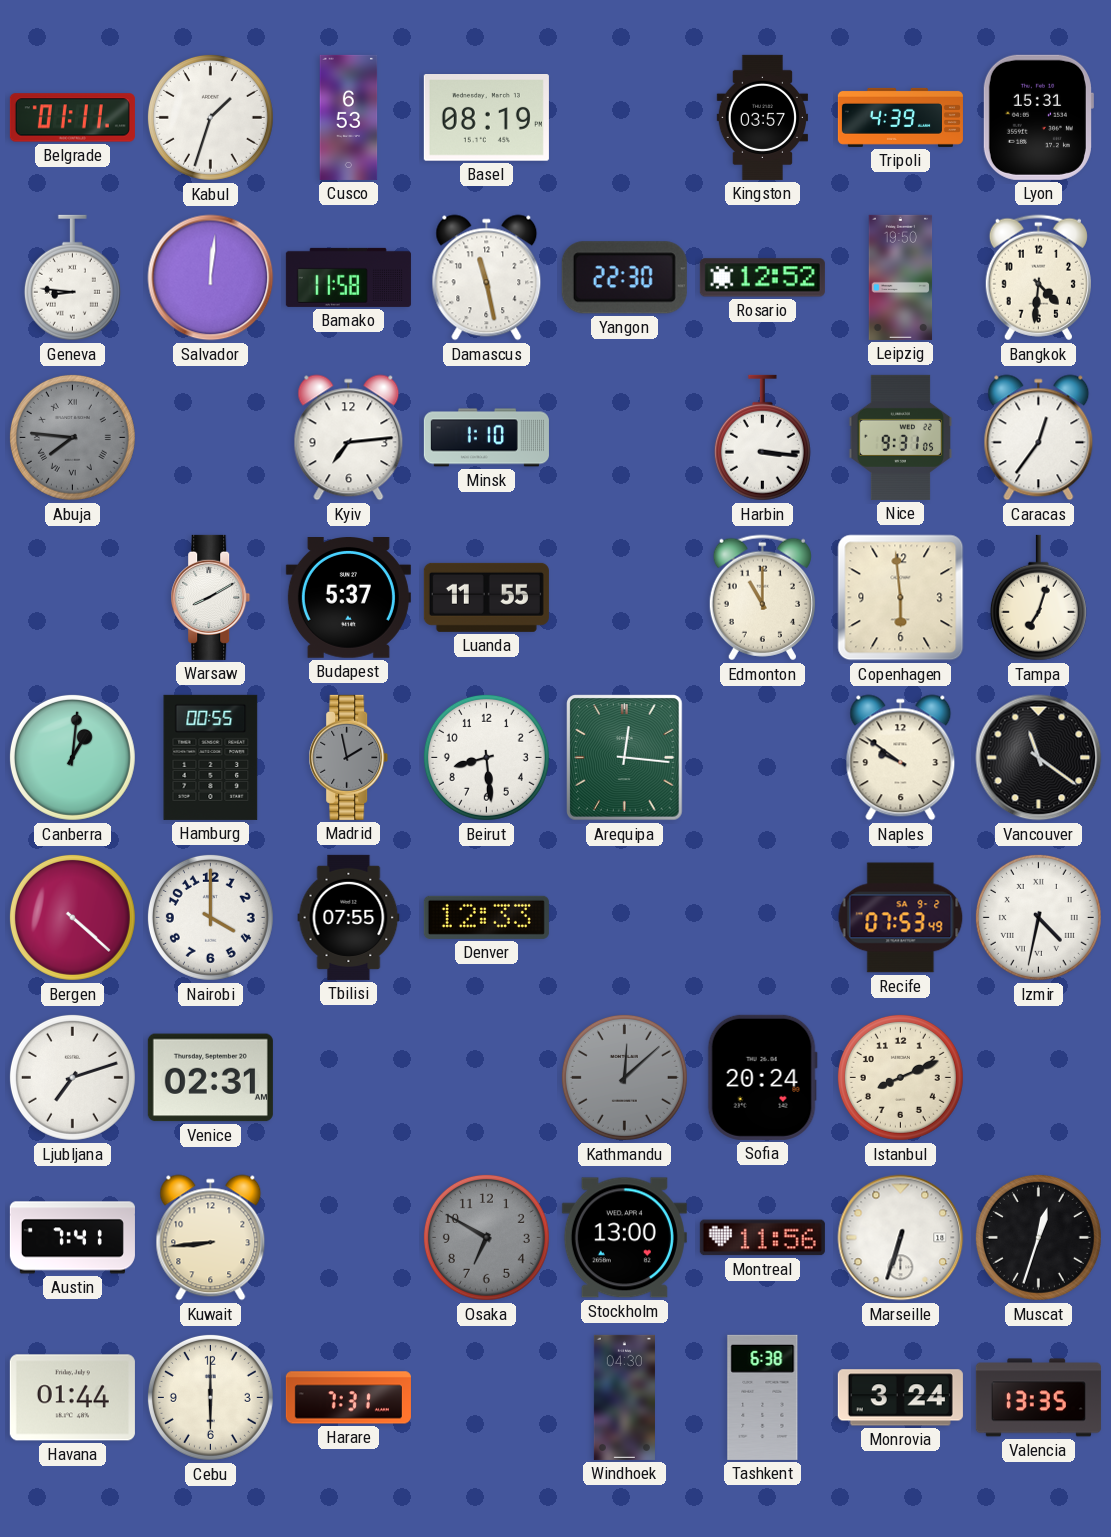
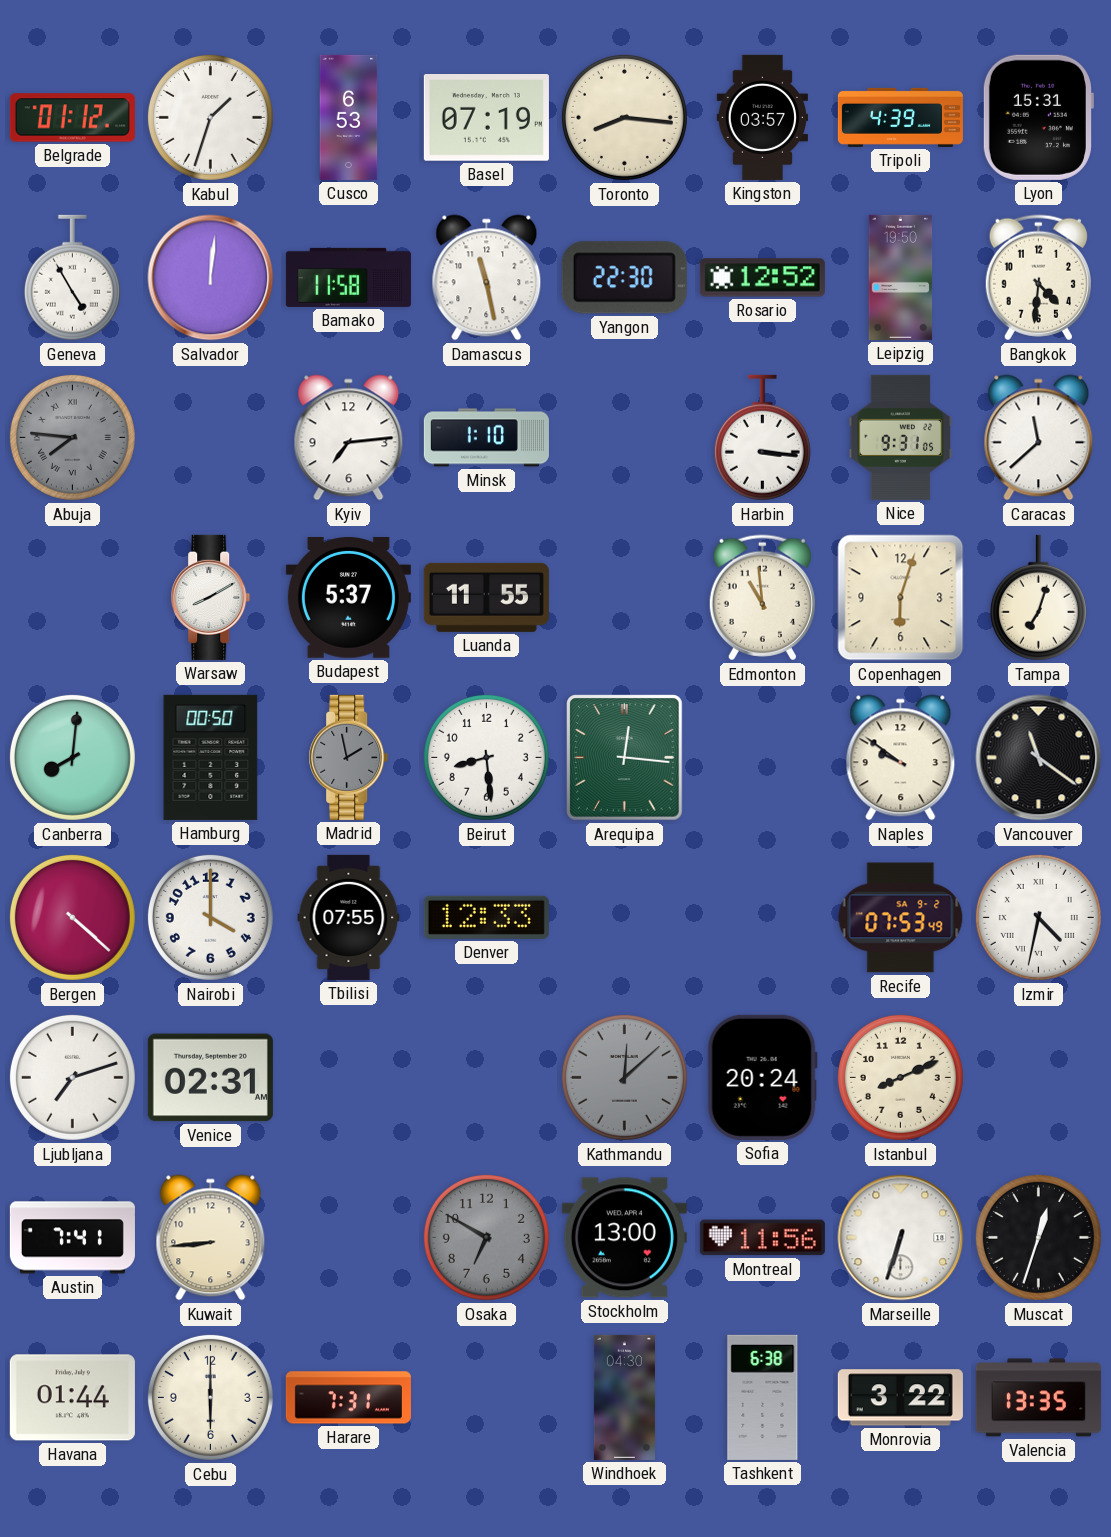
Belgrade: 01:11 -> 01:12 (72, 118)
Basel: 08:19 -> 07:19 (486, 118)
Toronto: none -> 8:16 (624, 117)
Geneva: 8:46 -> 4:55 (72, 278)
Caracas: 12:36 -> 11:38 (1039, 438)
Edmonton: 11:00 -> 10:59 (762, 598)
Copenhagen: 5:59 -> 6:03 (901, 598)
Canberra: 1:01 -> 8:01 (72, 757)
Hamburg: 00:55 -> 00:50 (211, 757)
Monrovia: 3:24 -> 3:22 (900, 1398)
